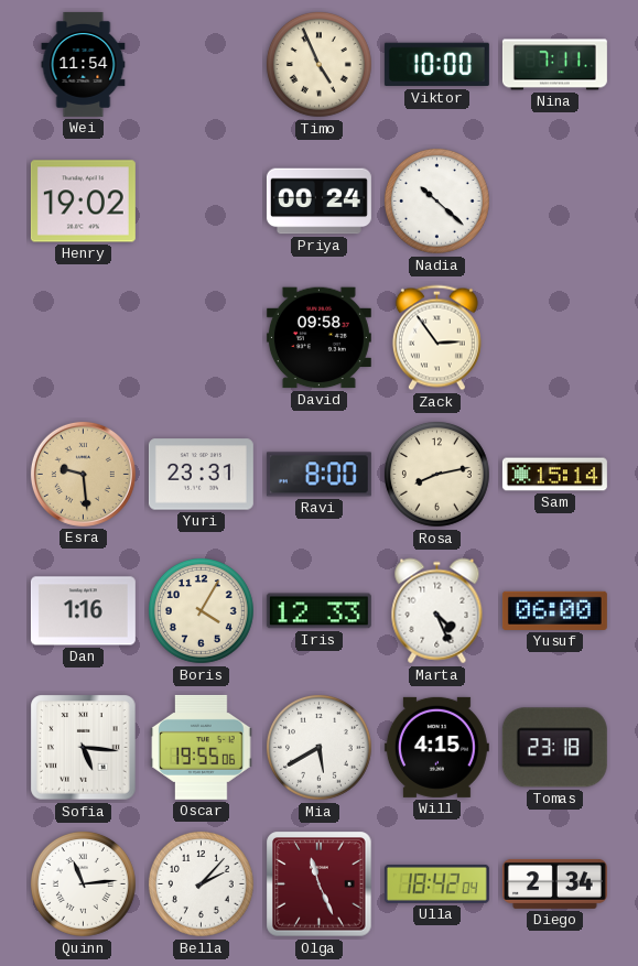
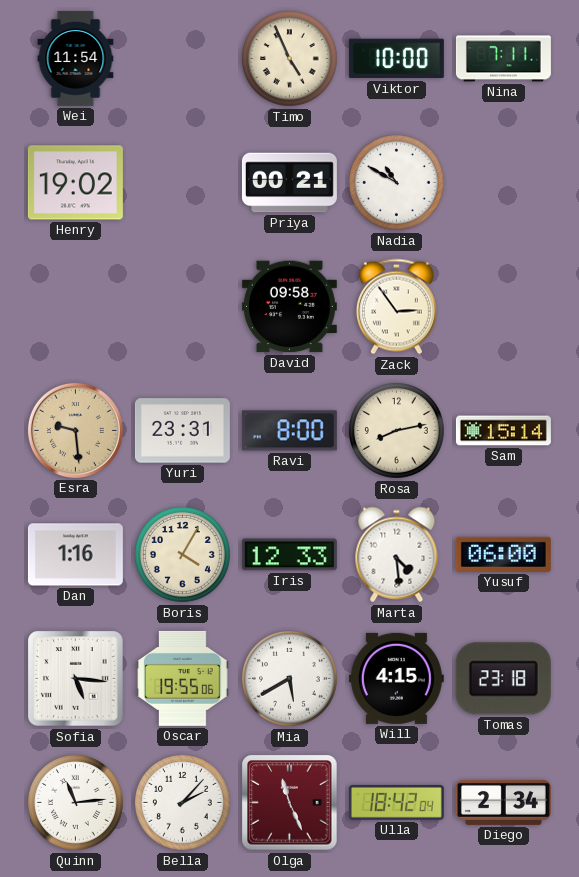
Priya: 00:24 -> 00:21 (289, 183)
Nadia: 10:22 -> 10:50 (397, 183)
Marta: 4:26 -> 4:29 (397, 555)
